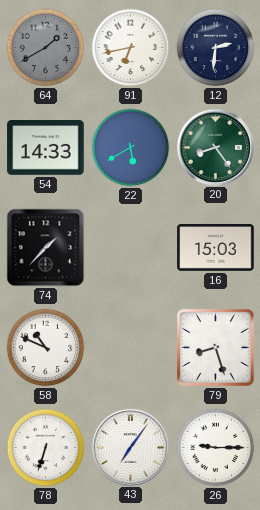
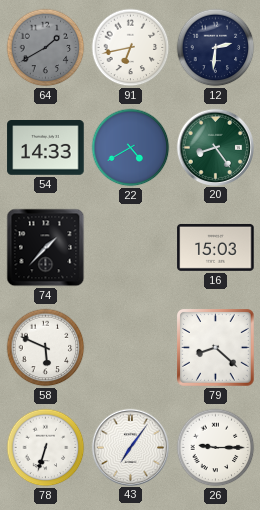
22: 5:40 -> 4:40 (131, 148)
58: 10:49 -> 5:49 (46, 348)
79: 8:27 -> 8:22 (216, 348)
